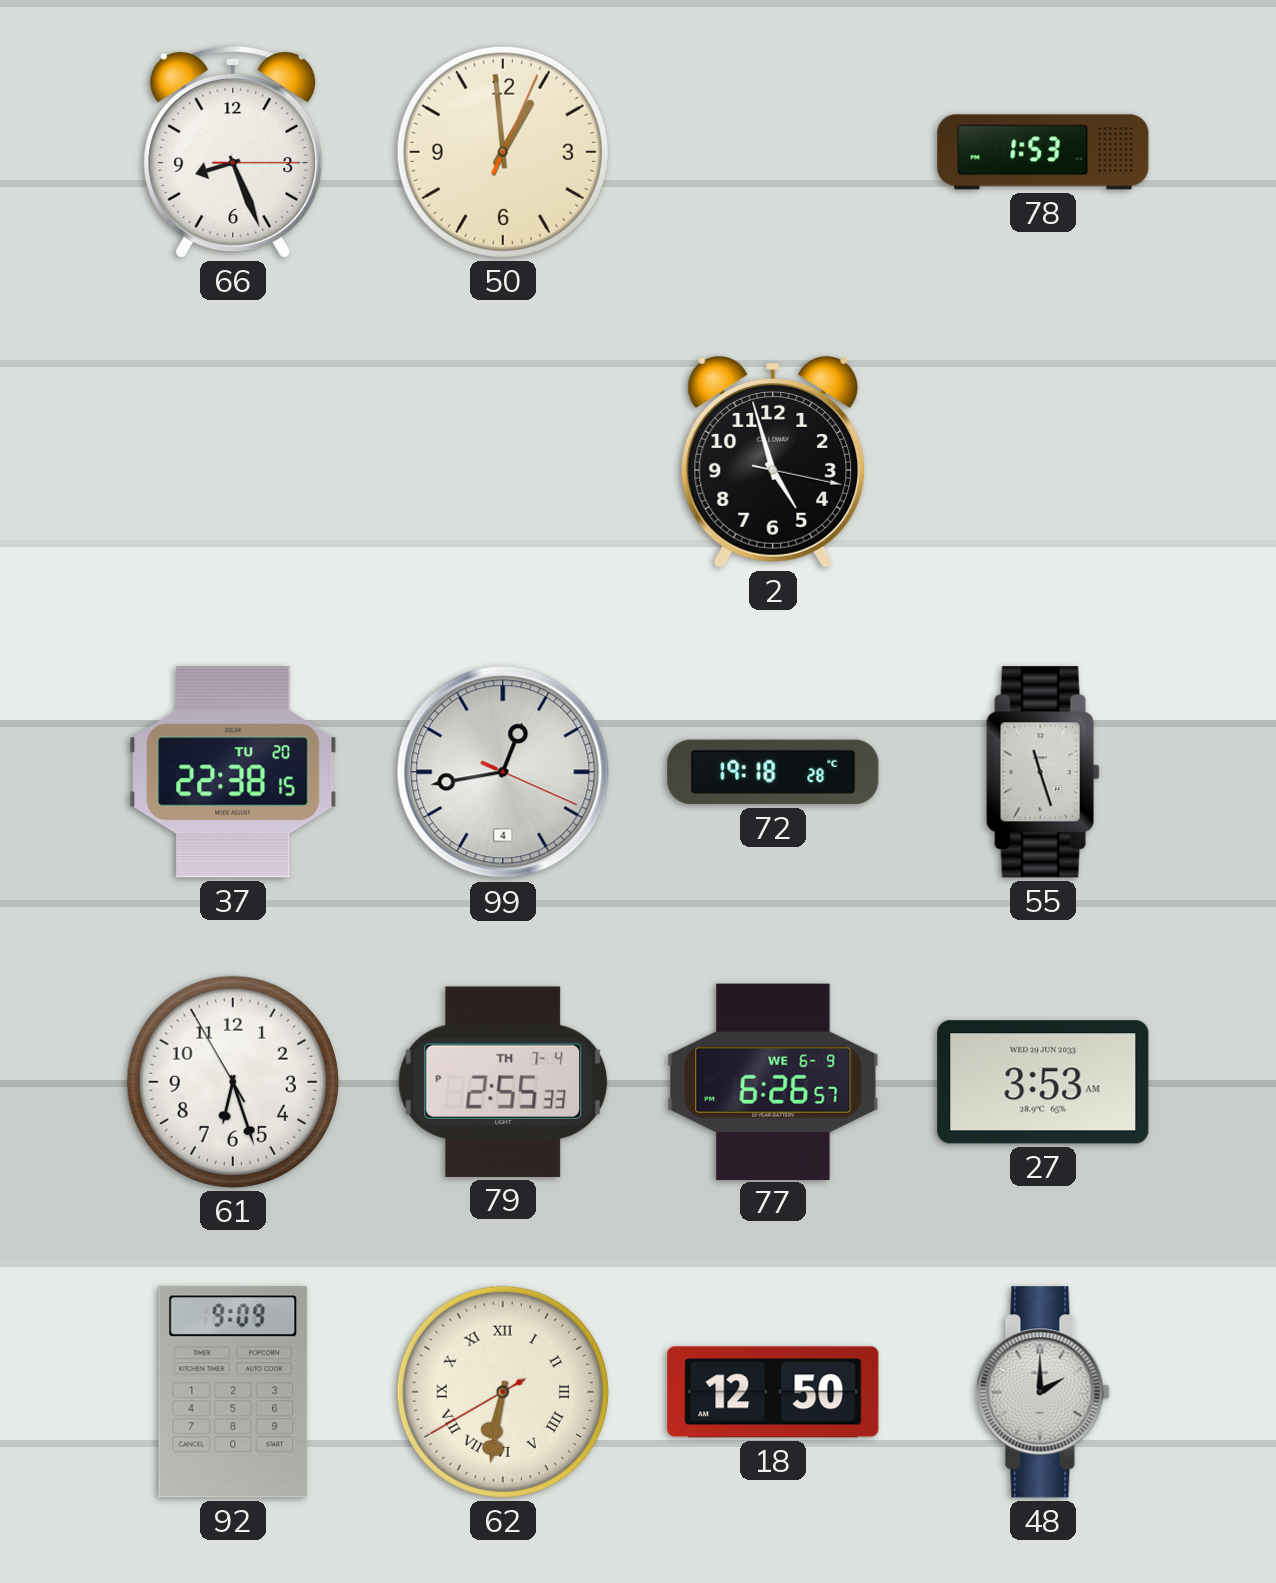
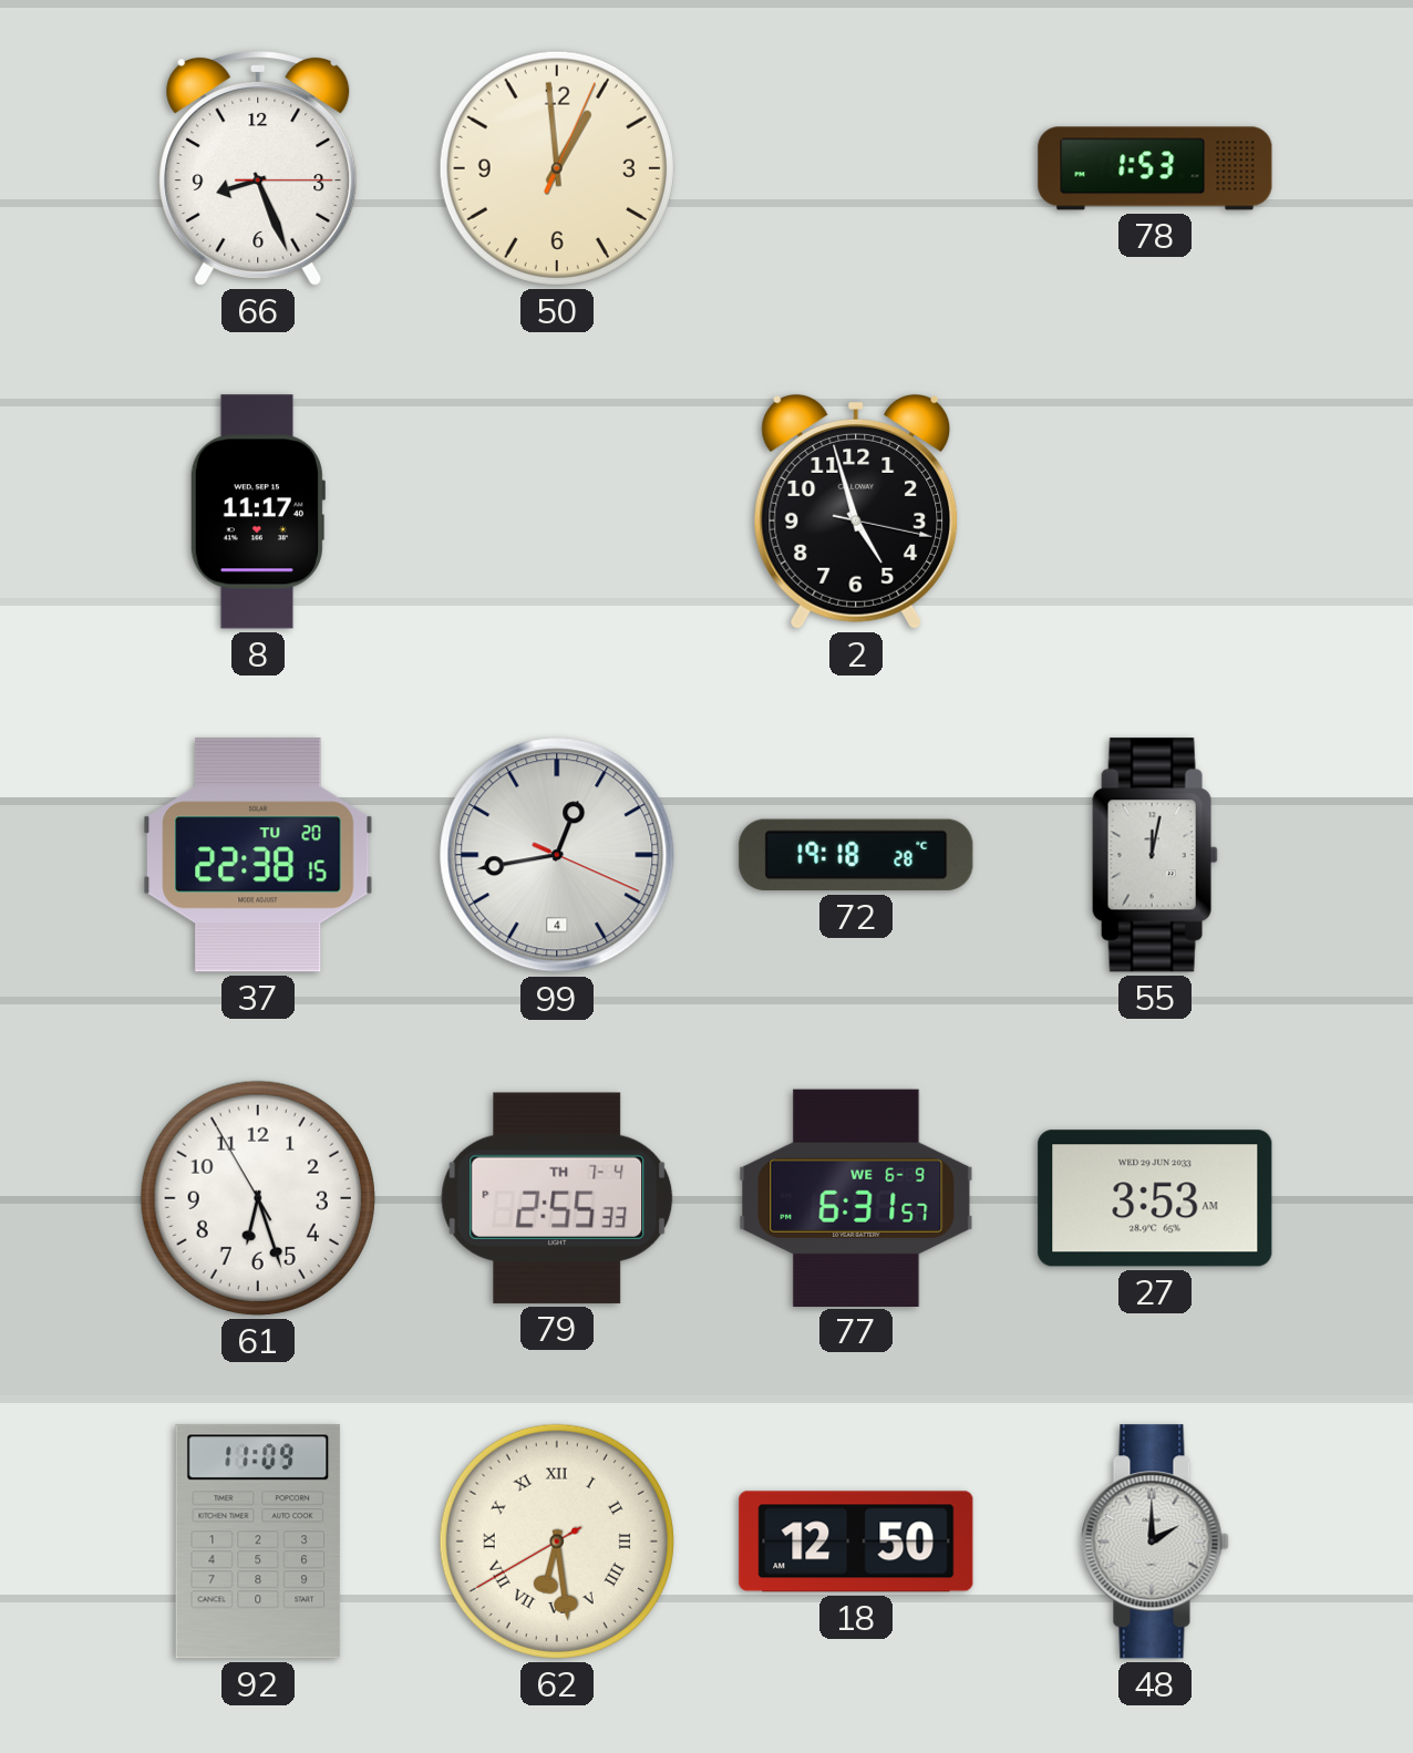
8: none -> 11:17 (257, 512)
55: 11:27 -> 12:02 (1155, 855)
77: 6:26 -> 6:31 (856, 1197)
92: 9:09 -> 11:09 (258, 1541)
62: 6:31 -> 6:28 (557, 1541)
